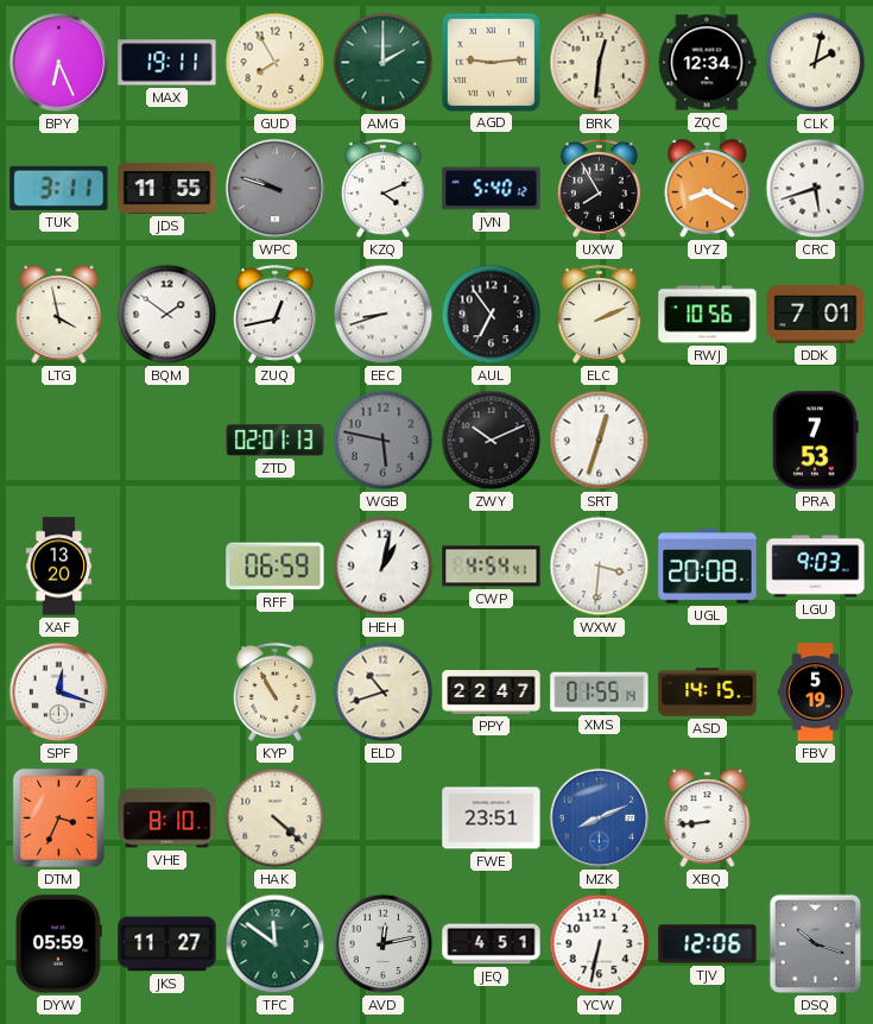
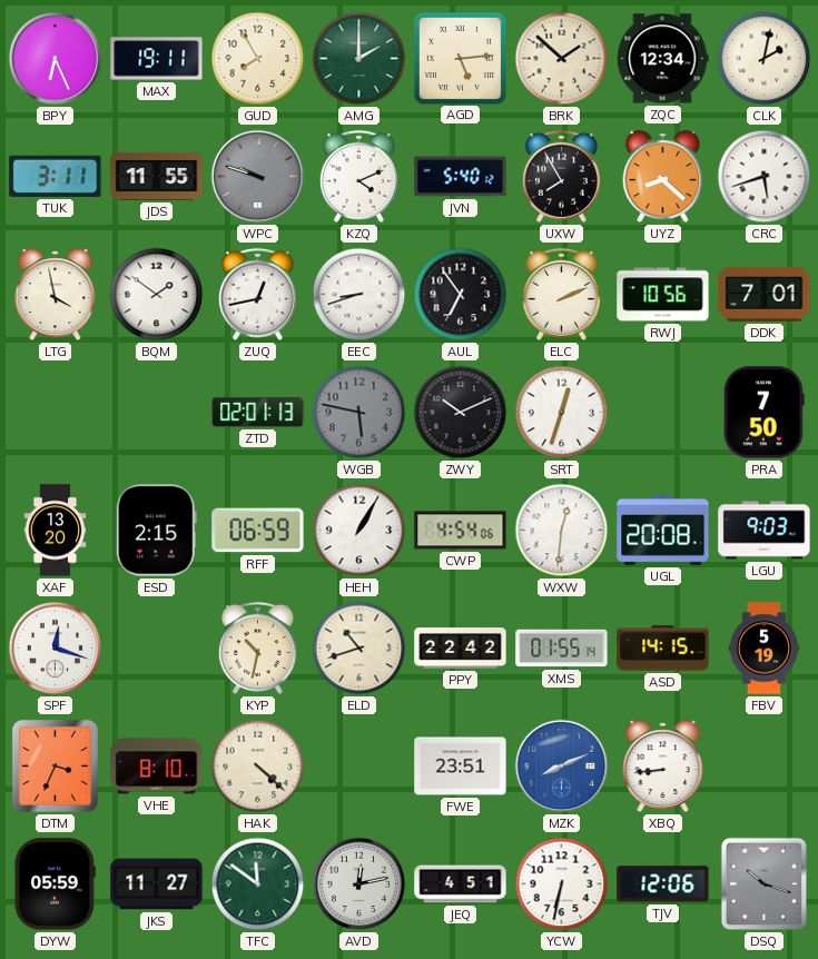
AGD: 9:14 -> 5:14 (460, 58)
BRK: 12:31 -> 1:52 (562, 59)
UYZ: 8:20 -> 8:22 (663, 177)
PRA: 7:53 -> 7:50 (765, 413)
ESD: none -> 2:15 (156, 531)
HEH: 1:02 -> 1:05 (359, 531)
CWP: 4:54:41 -> 4:54:06 (461, 531)
WXW: 3:31 -> 12:31 (562, 531)
KYP: 10:55 -> 10:32 (257, 647)
PPY: 22:47 -> 22:42 (461, 649)
